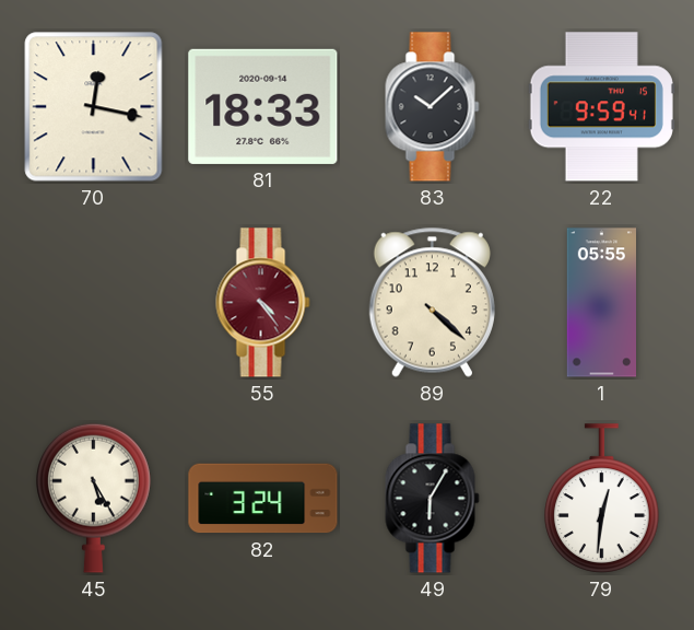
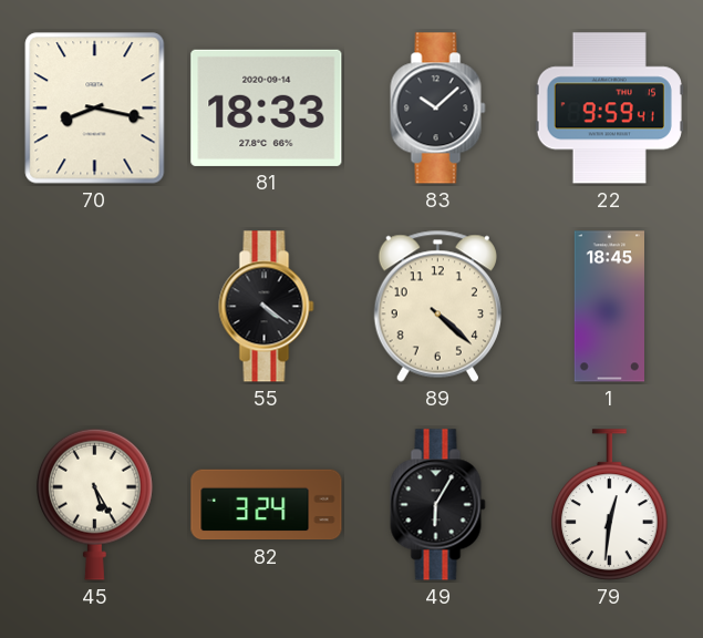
70: 12:17 -> 8:17 (95, 109)
55: 4:24 -> 4:21 (267, 307)
55 dial: burgundy -> black (267, 307)
1: 05:55 -> 18:45 (609, 307)
